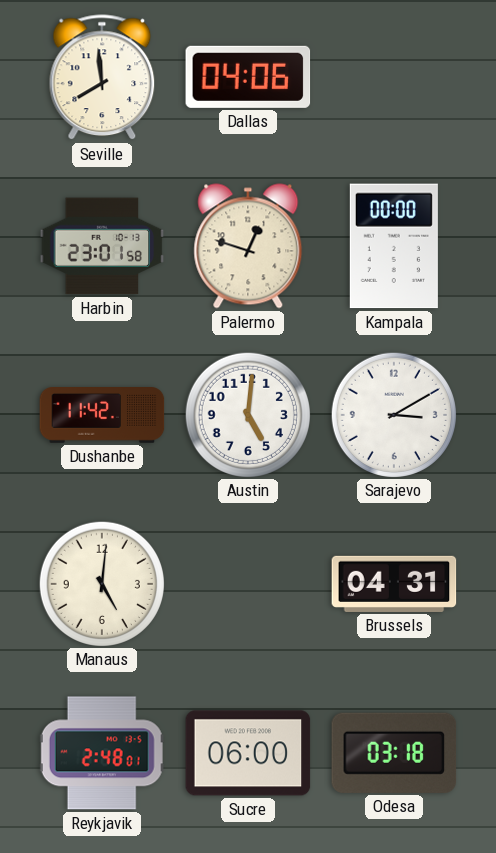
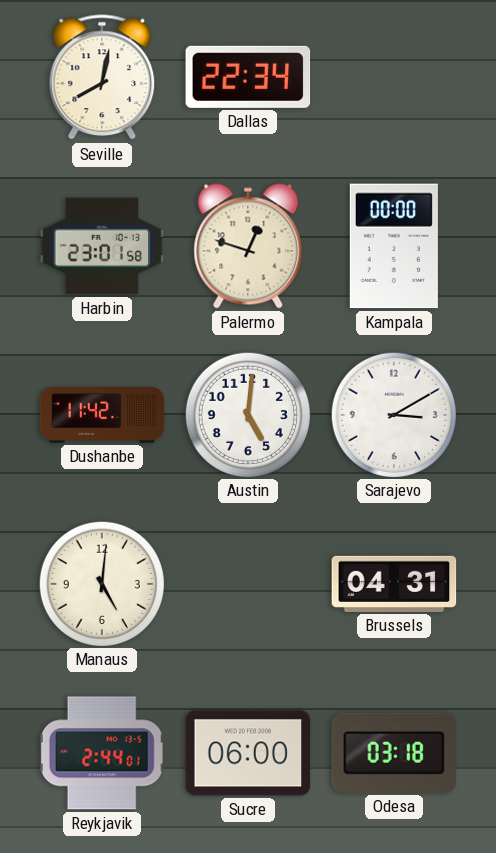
Seville: 7:59 -> 8:02 (102, 78)
Dallas: 04:06 -> 22:34 (248, 77)
Reykjavik: 2:48 -> 2:44 (102, 753)
